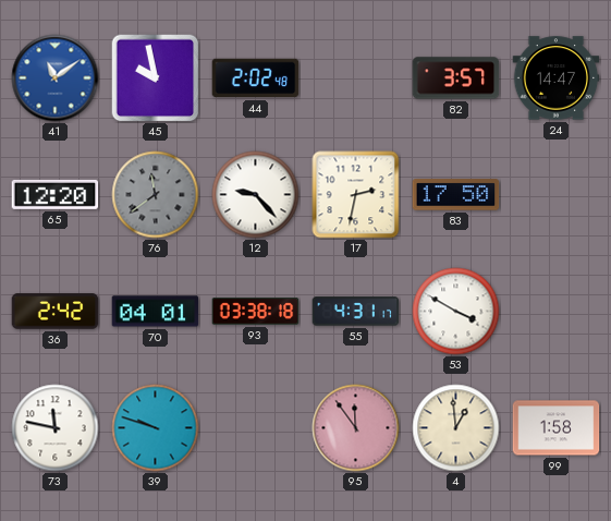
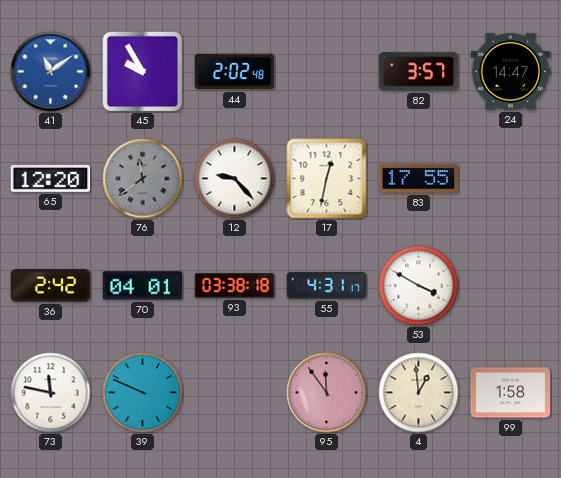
45: 9:58 -> 9:55 (143, 72)
17: 2:32 -> 12:32 (327, 179)
83: 17:50 -> 17:55 (419, 179)
39: 9:48 -> 9:49 (143, 393)
